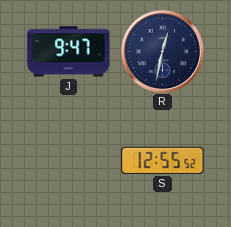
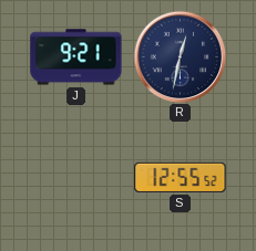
J: 9:47 -> 9:21 (76, 57)
